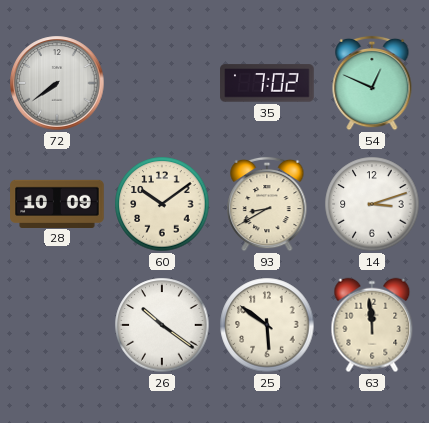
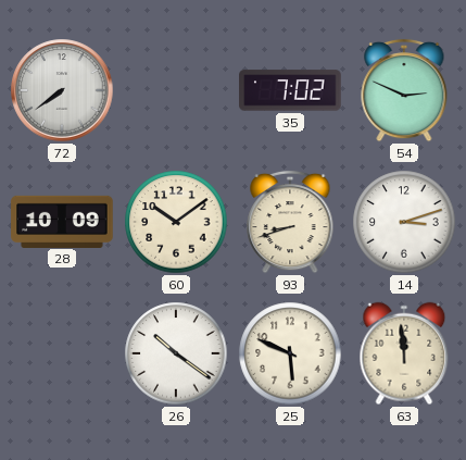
54: 12:49 -> 2:49 (404, 90)
93: 8:40 -> 8:42 (290, 222)
25: 5:51 -> 5:49 (290, 353)
